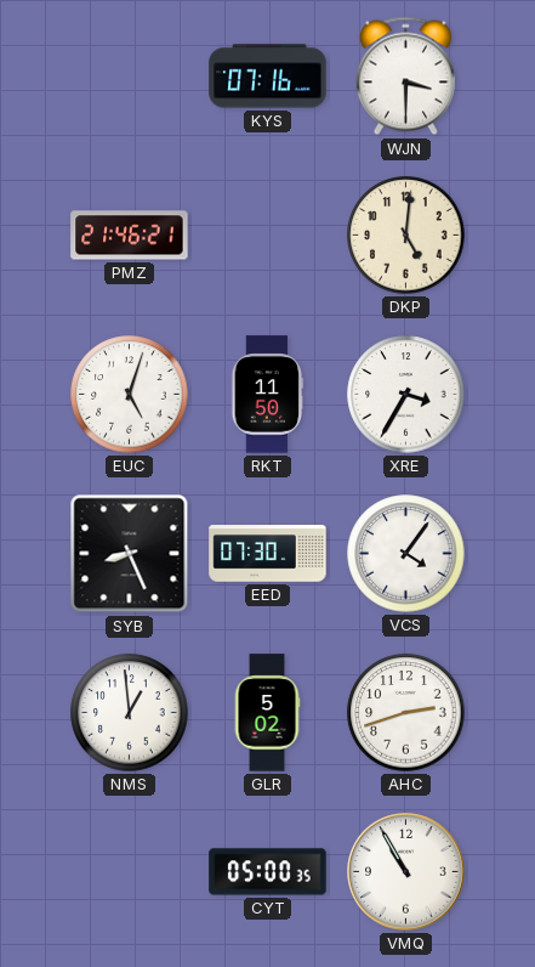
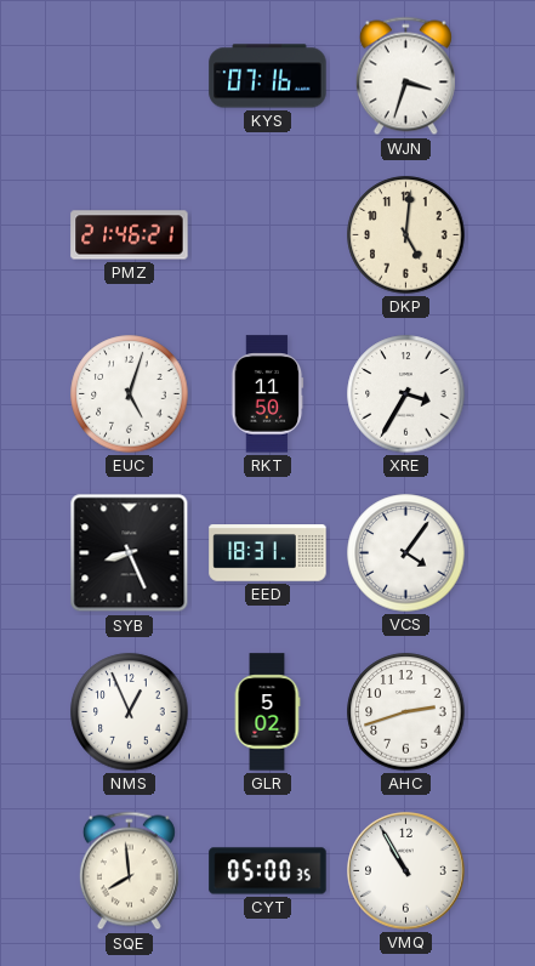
WJN: 3:30 -> 3:33 (405, 76)
EED: 07:30 -> 18:31 (268, 553)
NMS: 12:59 -> 12:56 (130, 712)
SQE: none -> 7:59 (129, 871)
